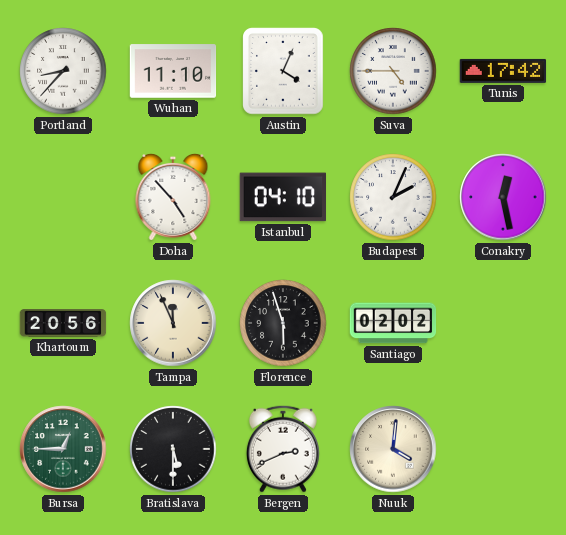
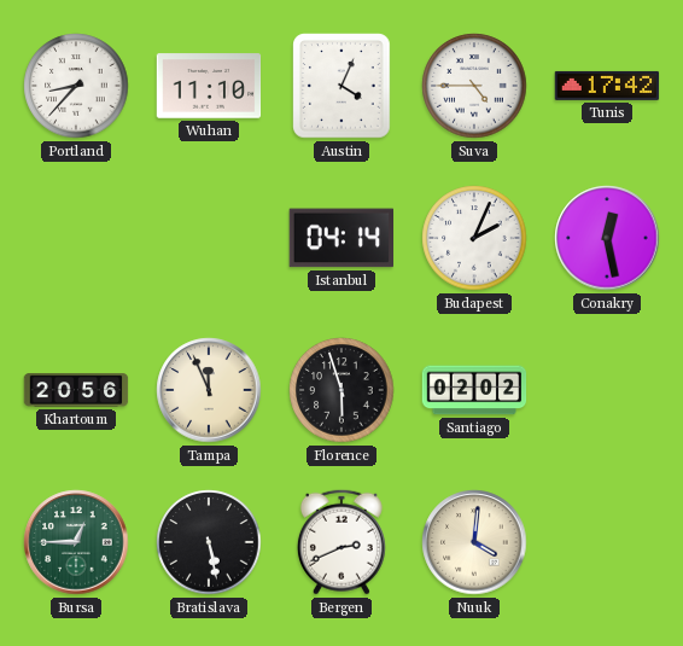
Doha: 4:53 -> none (173, 197)
Istanbul: 04:10 -> 04:14 (340, 238)
Bratislava: 5:30 -> 5:28 (209, 542)
